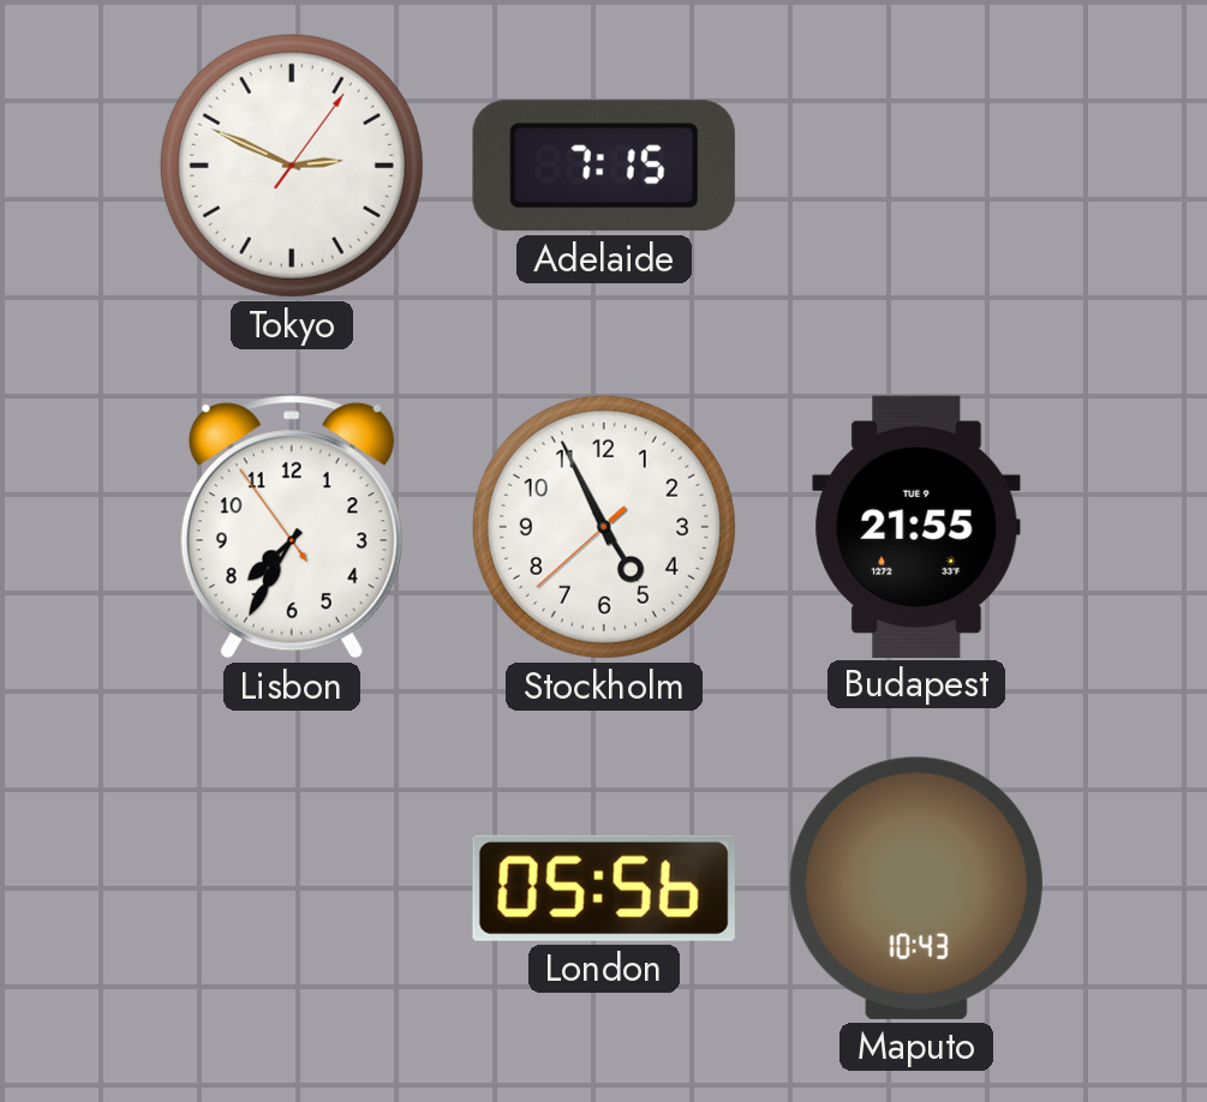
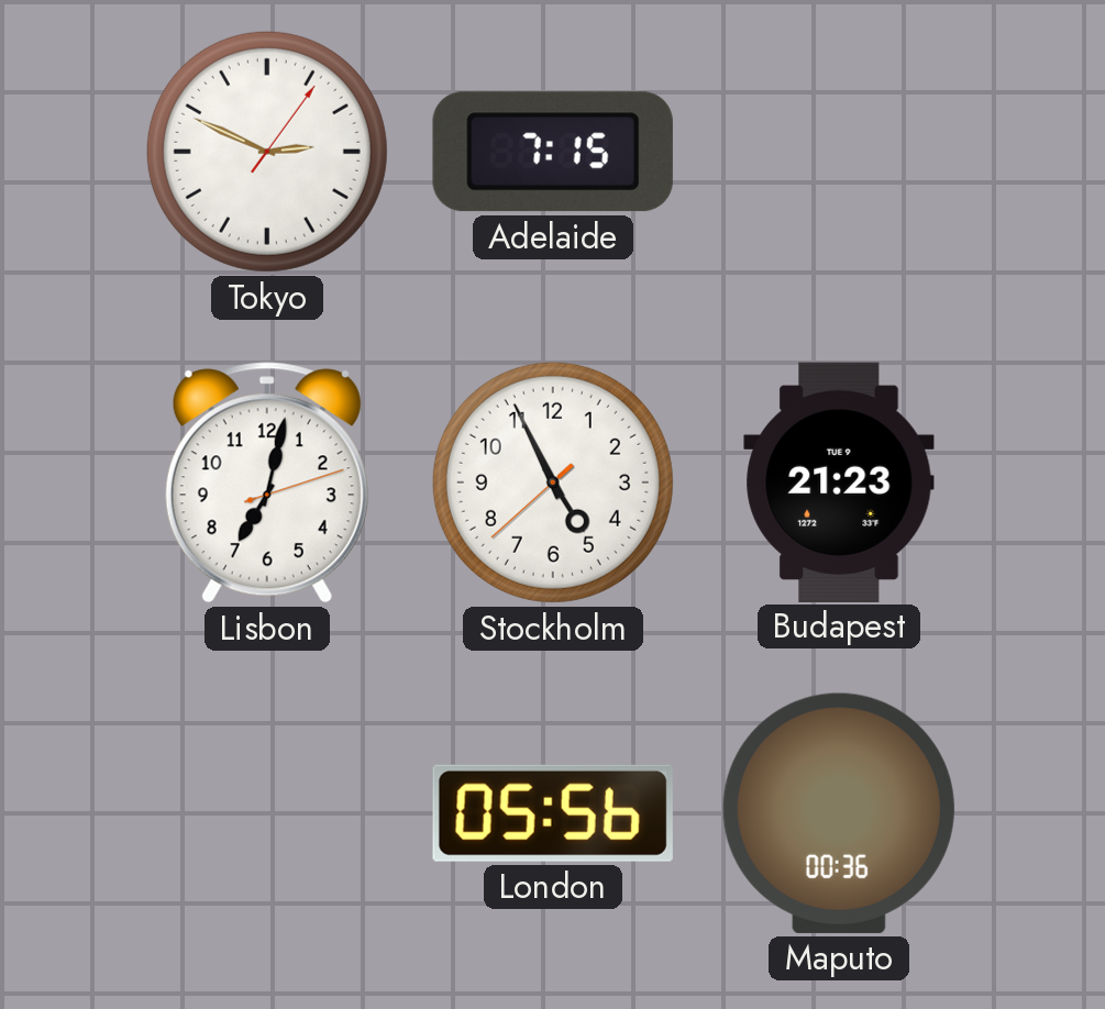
Lisbon: 7:34 -> 7:02 (267, 483)
Budapest: 21:55 -> 21:23 (839, 481)
Maputo: 10:43 -> 00:36 (839, 813)
